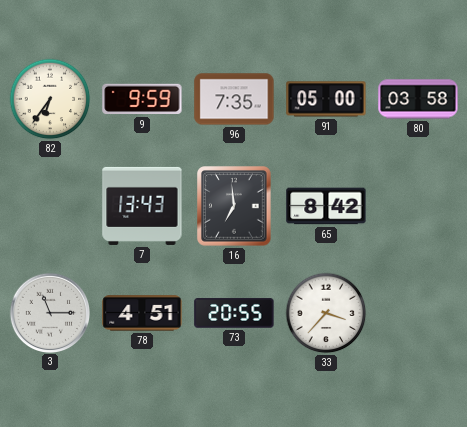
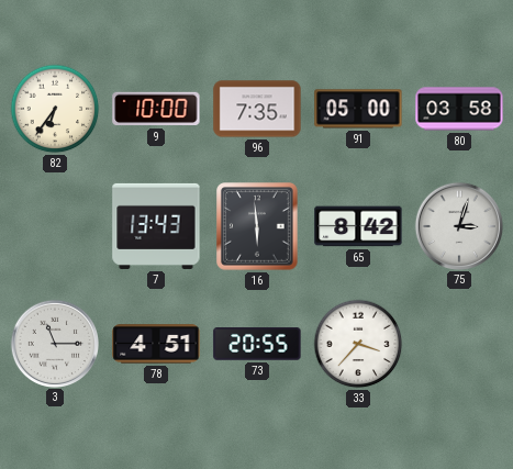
9: 9:59 -> 10:00 (156, 109)
16: 6:59 -> 5:59 (258, 226)
75: none -> 3:03 (458, 225)
